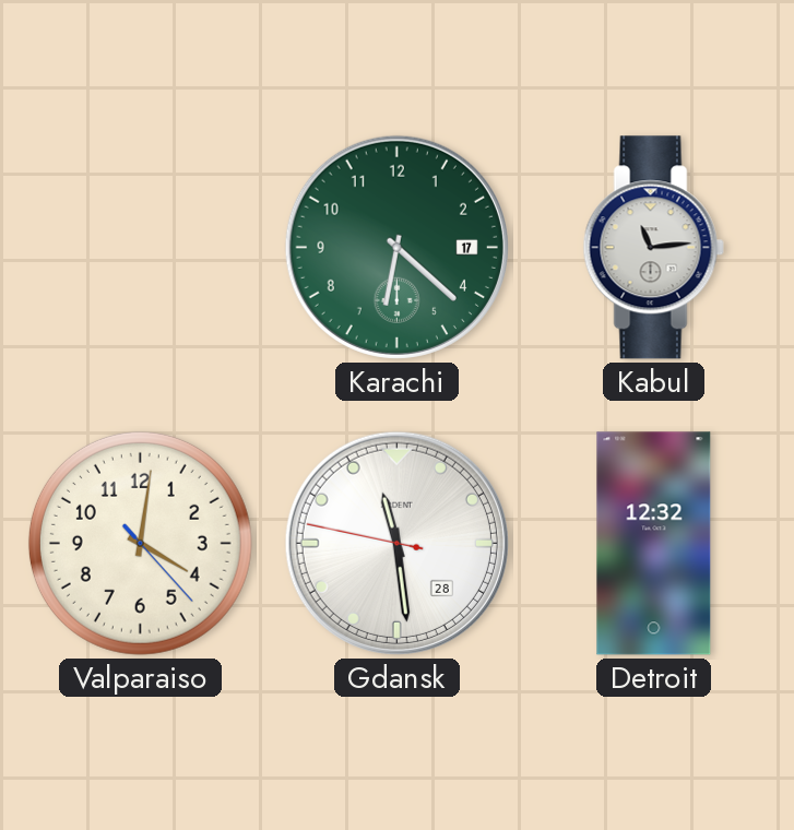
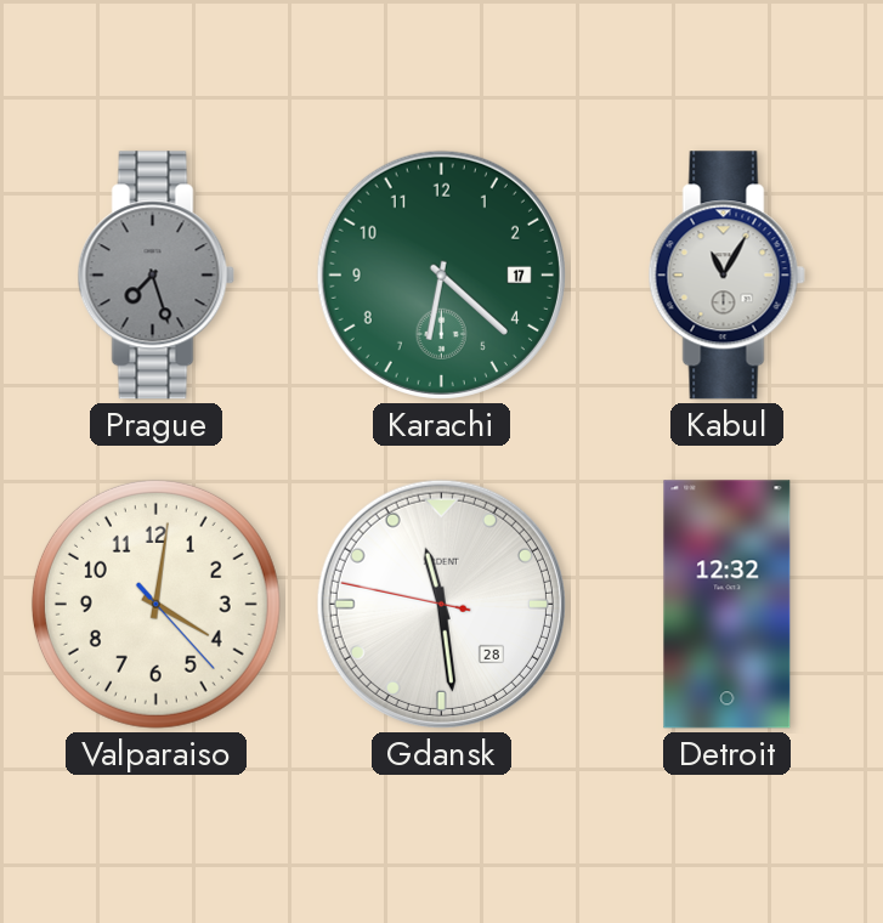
Prague: none -> 7:27 (155, 276)
Kabul: 11:14 -> 11:05 (726, 276)
